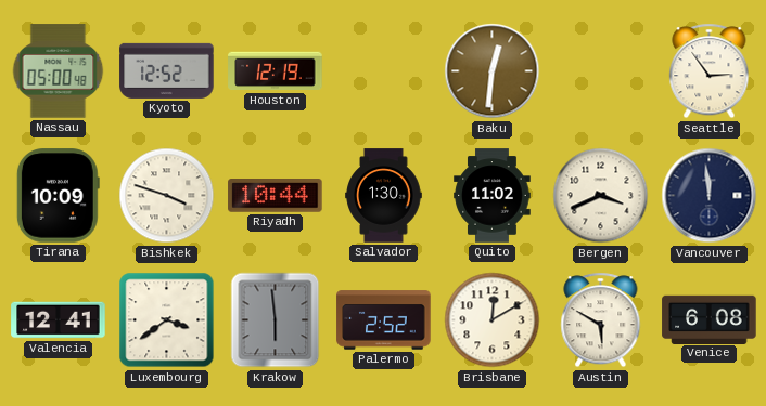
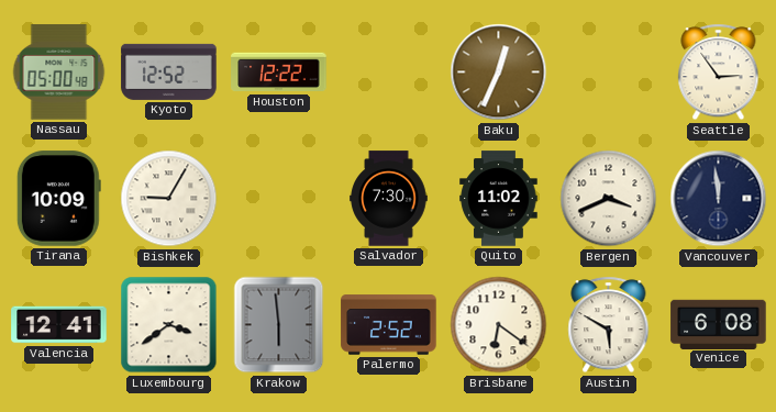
Houston: 12:19 -> 12:22 (279, 73)
Baku: 12:31 -> 12:34 (499, 73)
Bishkek: 3:48 -> 9:05 (169, 199)
Riyadh: 10:44 -> none (276, 196)
Salvador: 1:30 -> 7:30 (389, 199)
Brisbane: 12:10 -> 6:21 (499, 325)
